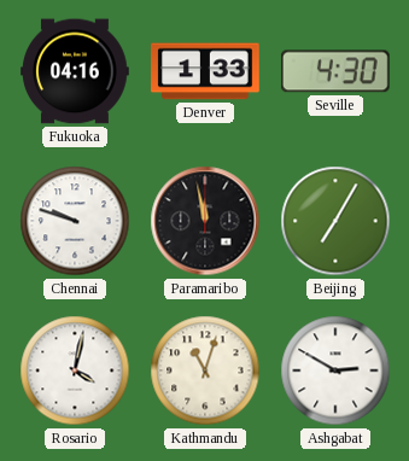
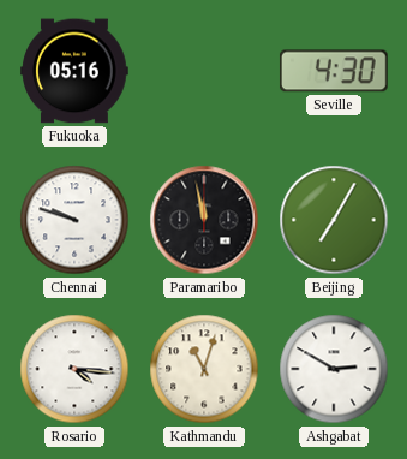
Fukuoka: 04:16 -> 05:16 (74, 71)
Denver: 1:33 -> none (205, 71)
Rosario: 4:02 -> 4:16 (74, 369)
